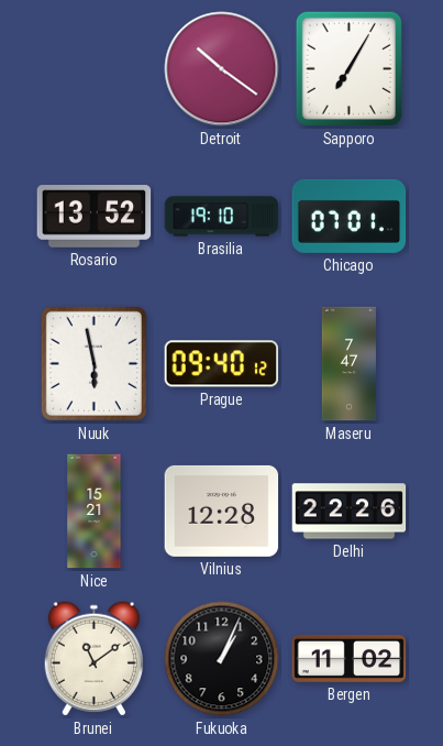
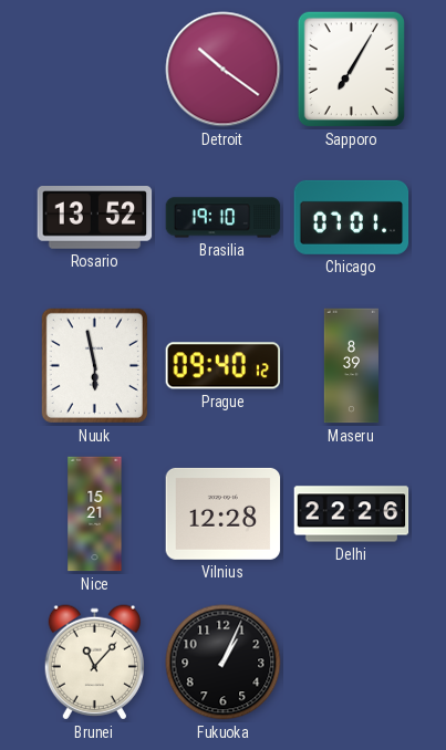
Maseru: 7:47 -> 8:39 (351, 366)
Brunei: 11:09 -> 11:07 (94, 663)
Bergen: 11:02 -> none (350, 658)
